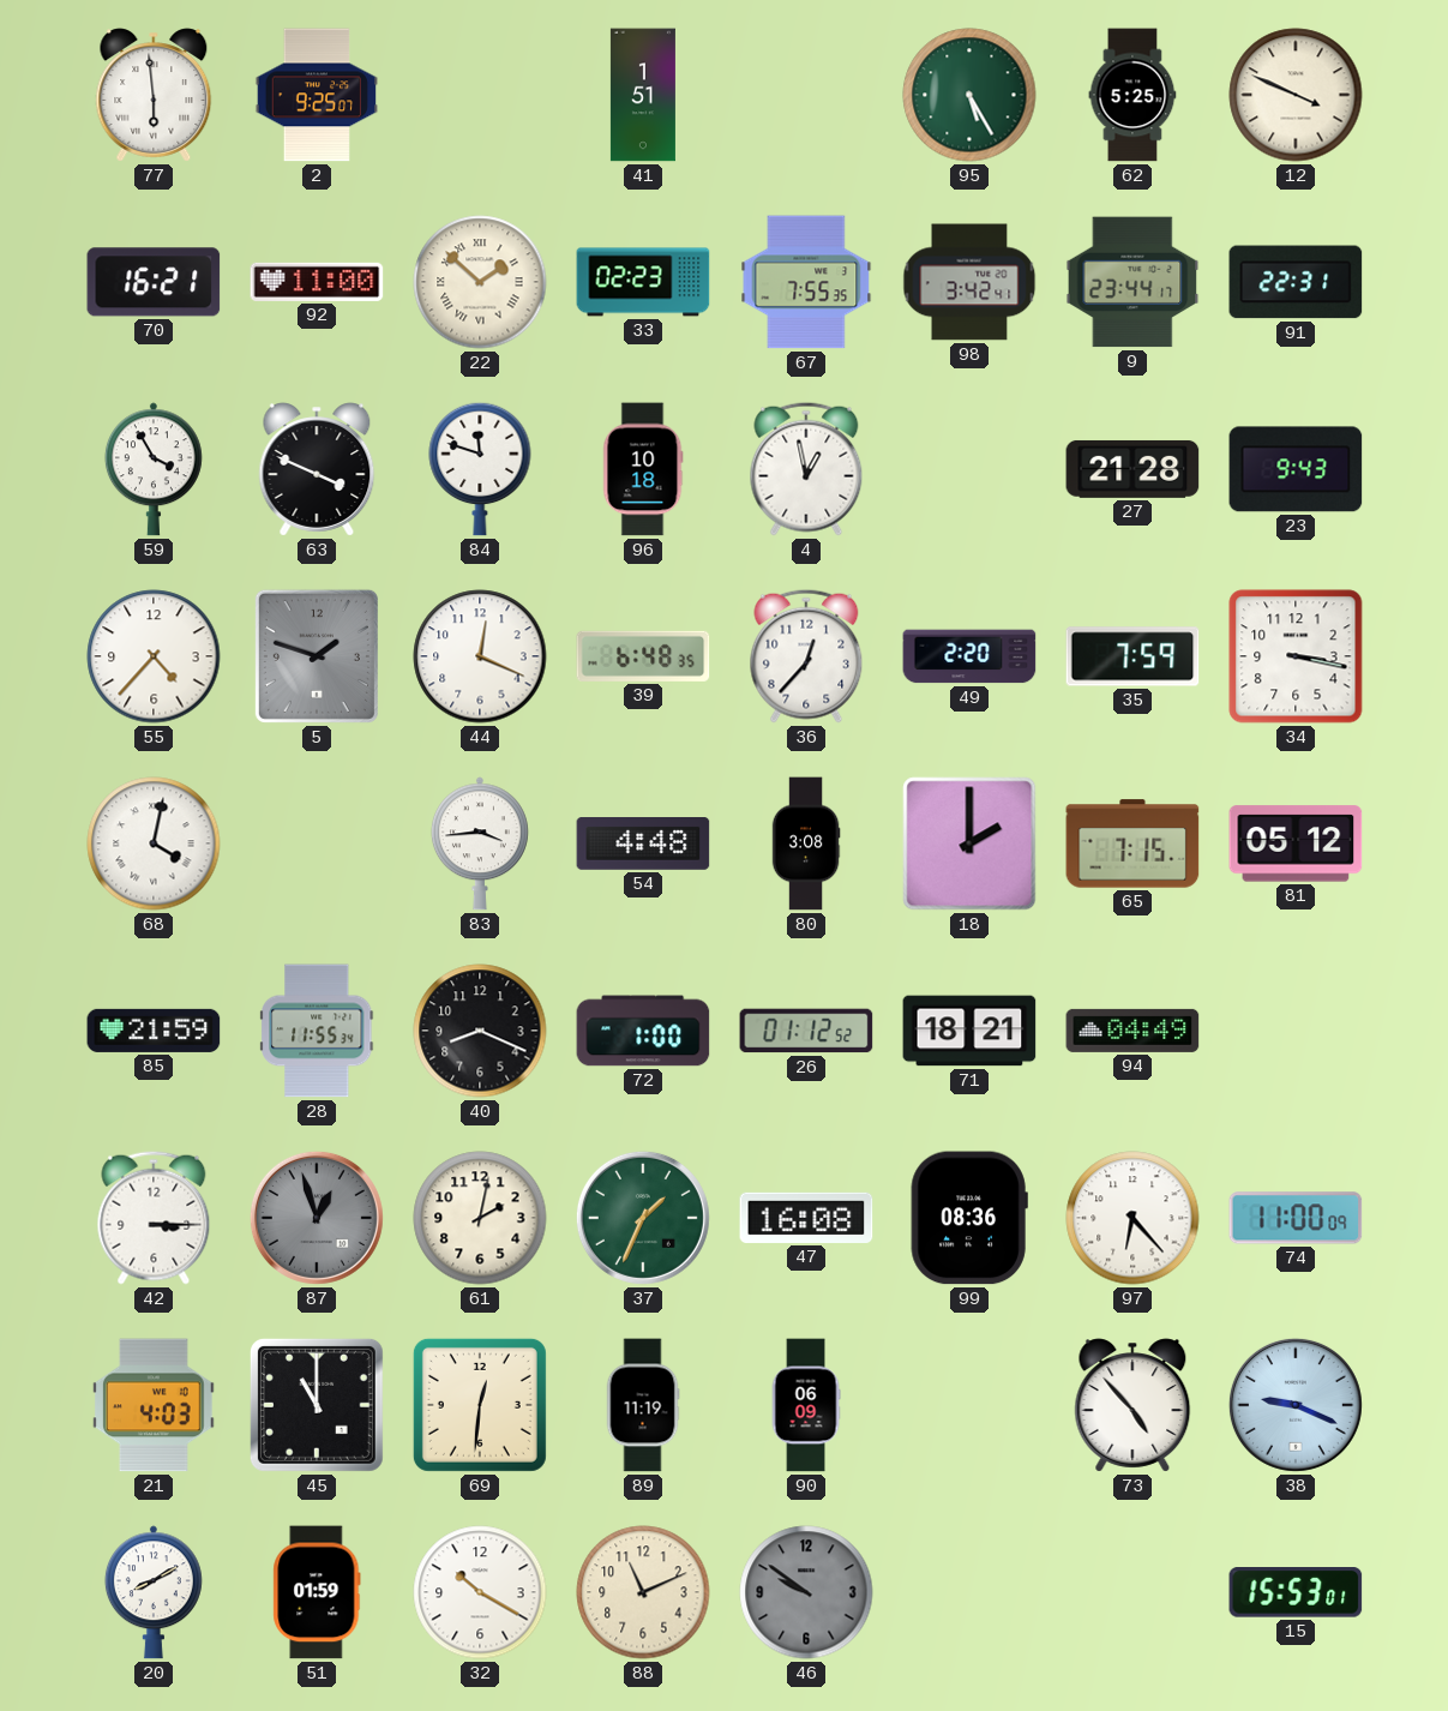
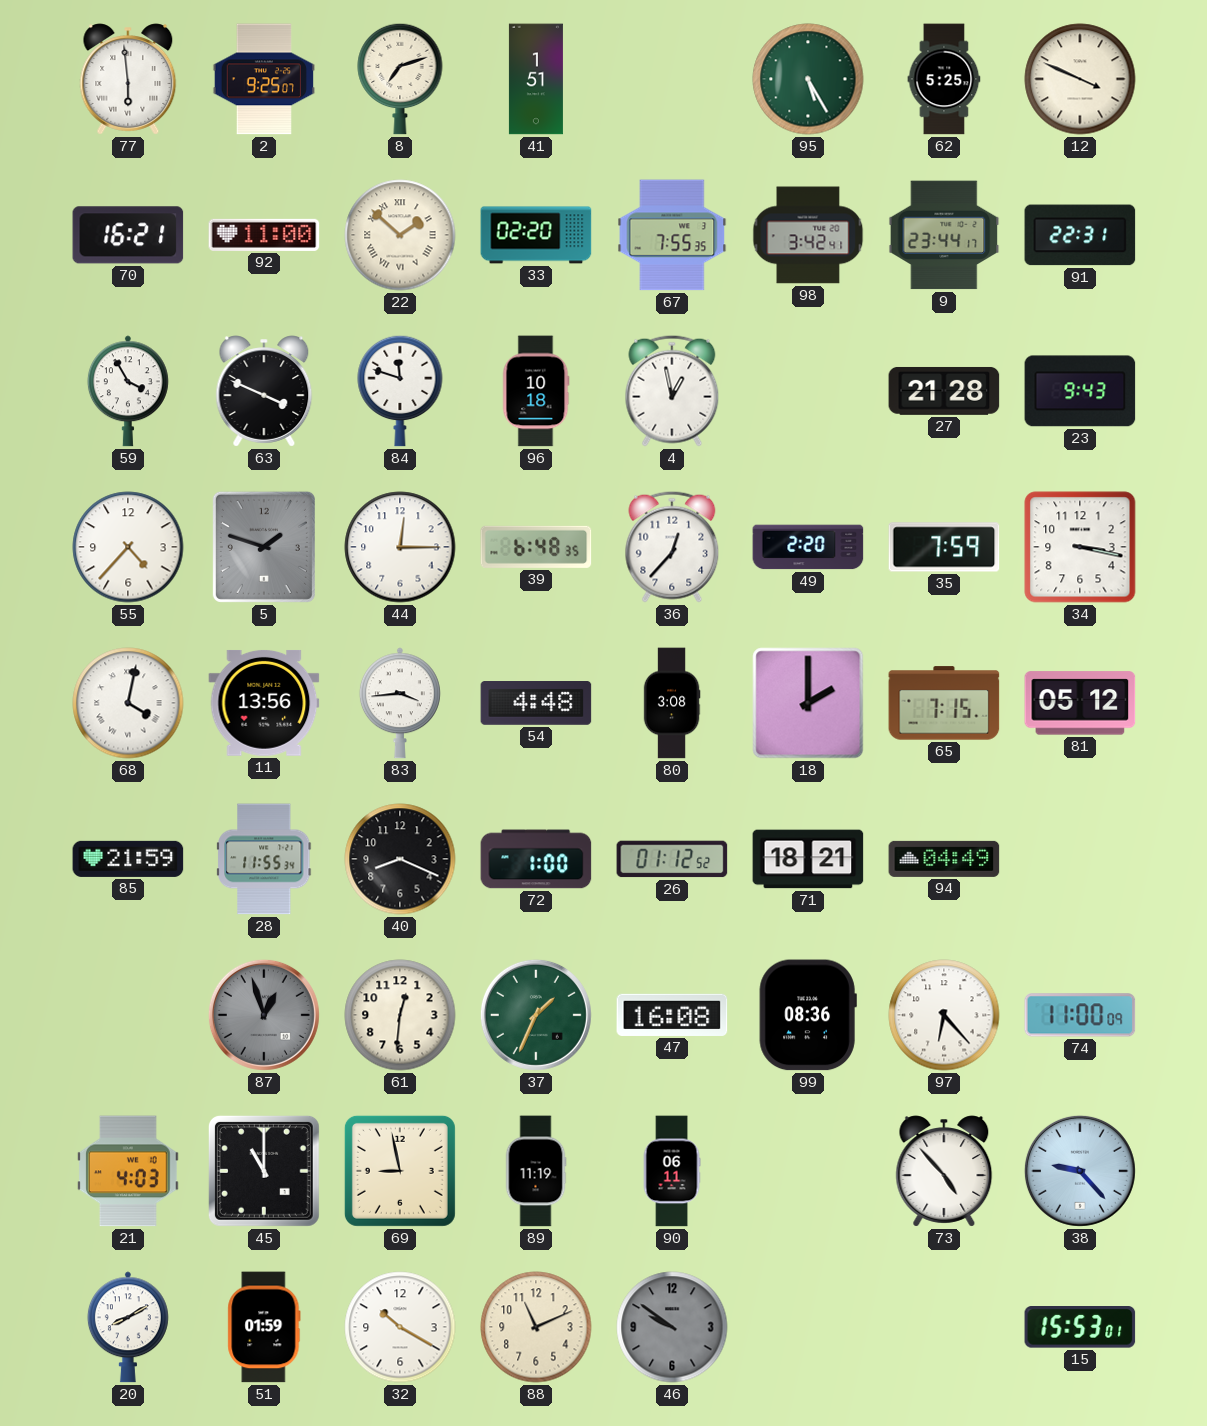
8: none -> 7:12 (400, 79)
33: 02:23 -> 02:20 (536, 235)
44: 12:19 -> 12:15 (400, 547)
11: none -> 13:56 (264, 703)
42: 3:15 -> none (154, 1218)
61: 2:02 -> 12:31 (400, 1015)
69: 12:31 -> 8:58 (400, 1171)
90: 06:09 -> 06:11 (672, 1171)
38: 9:19 -> 9:23 (1080, 1171)
